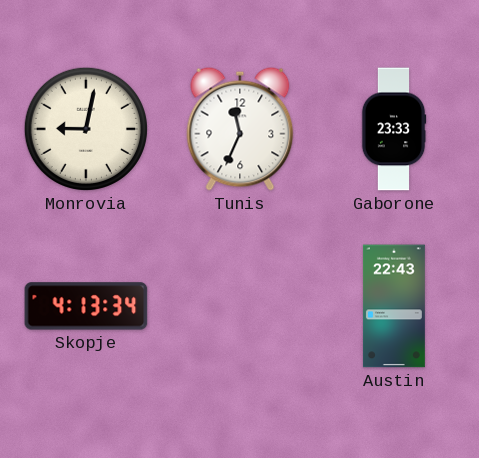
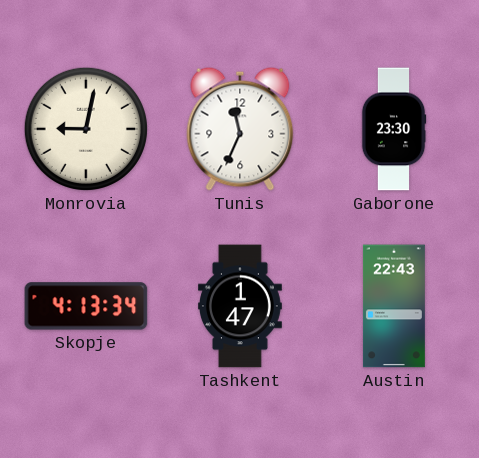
Gaborone: 23:33 -> 23:30 (394, 129)
Tashkent: none -> 1:47 (241, 306)
